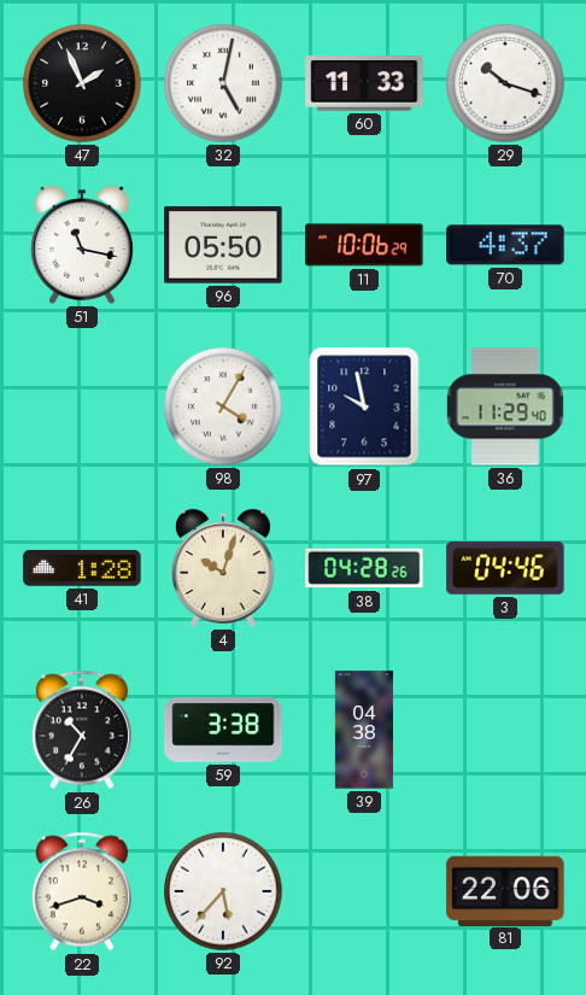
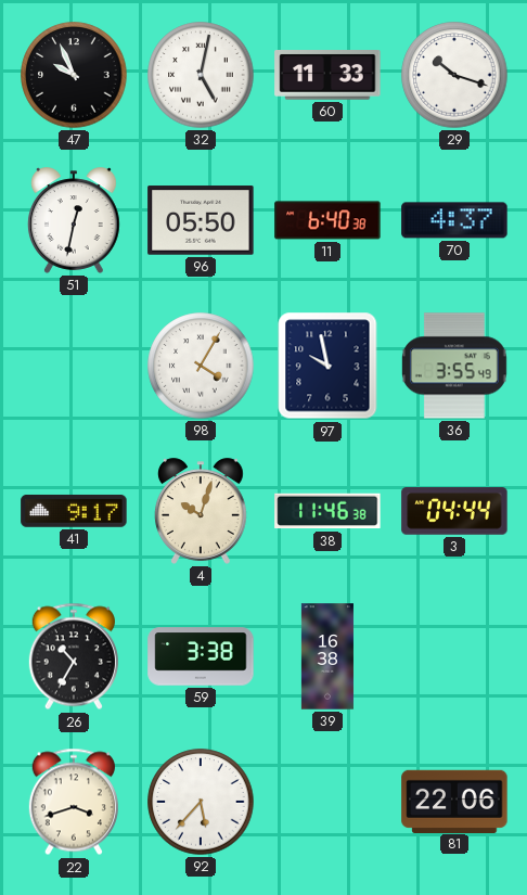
47: 1:56 -> 9:56 (74, 75)
51: 11:17 -> 12:32 (74, 220)
11: 10:06 -> 6:40 (327, 220)
36: 11:29 -> 3:55 (454, 366)
41: 1:28 -> 9:17 (74, 511)
38: 04:28 -> 11:46 (327, 511)
3: 04:46 -> 04:44 (454, 511)
39: 04:38 -> 16:38 (327, 656)
